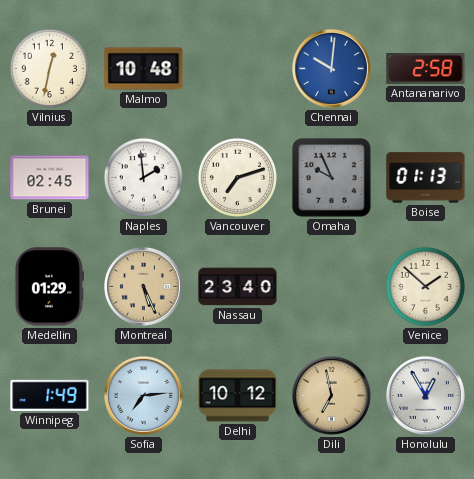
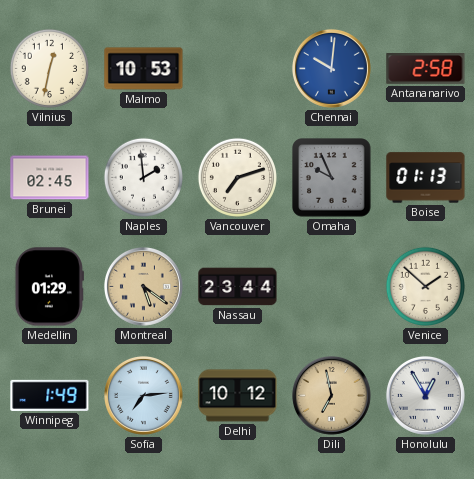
Malmo: 10:48 -> 10:53 (144, 69)
Montreal: 5:26 -> 5:21 (143, 286)
Nassau: 23:40 -> 23:44 (238, 287)
